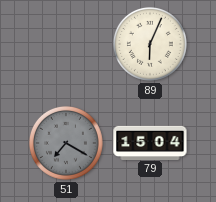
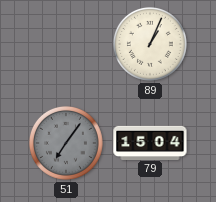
89: 6:04 -> 1:04 (150, 44)
51: 7:20 -> 7:06 (66, 143)
